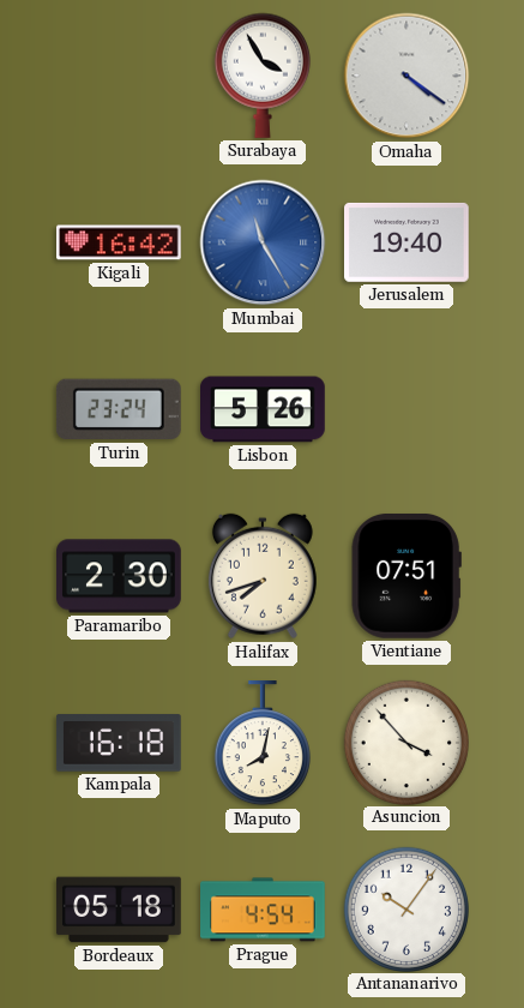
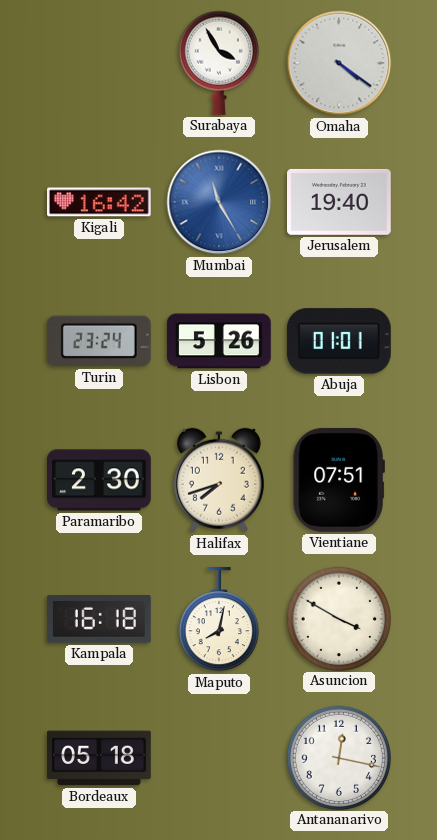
Abuja: none -> 01:01 (339, 341)
Asuncion: 3:53 -> 3:50 (338, 618)
Prague: 4:54 -> none (264, 910)
Antananarivo: 10:06 -> 12:17 (338, 757)
